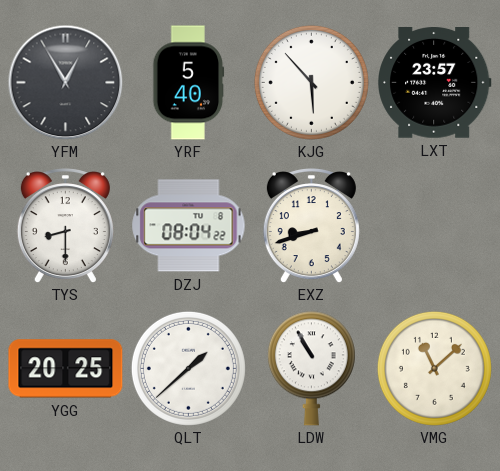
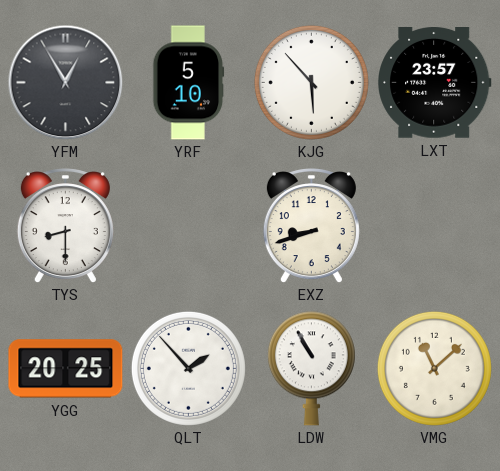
YRF: 5:40 -> 5:10 (189, 83)
DZJ: 08:04 -> none (189, 226)
QLT: 1:38 -> 1:53 (188, 368)
